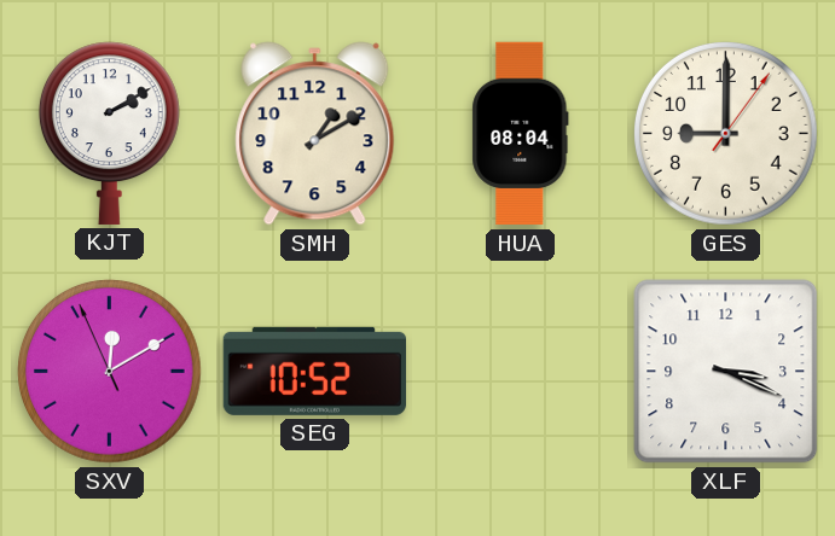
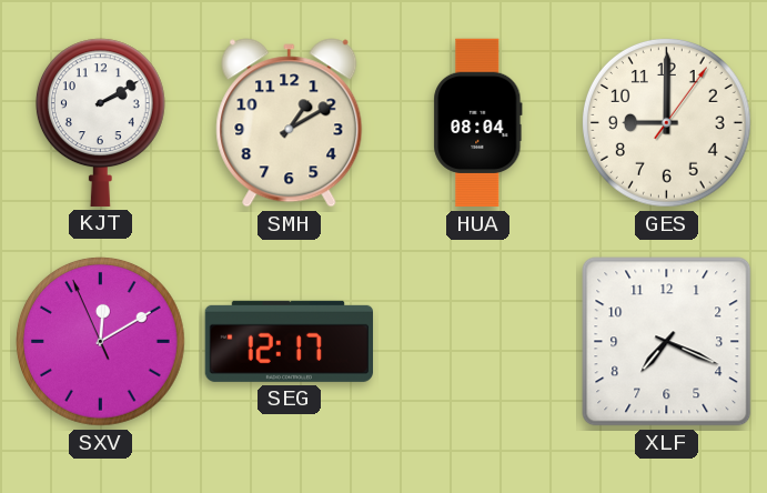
SEG: 10:52 -> 12:17 (289, 341)
XLF: 3:19 -> 7:19 (667, 342)
